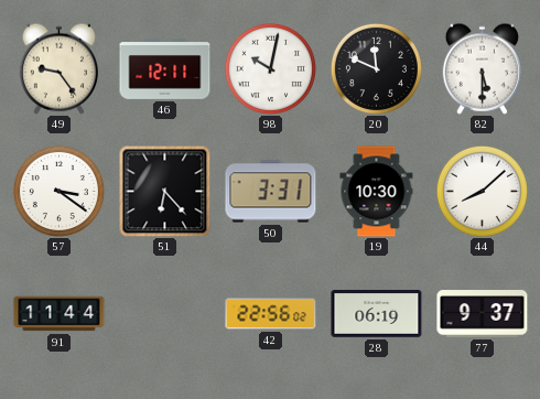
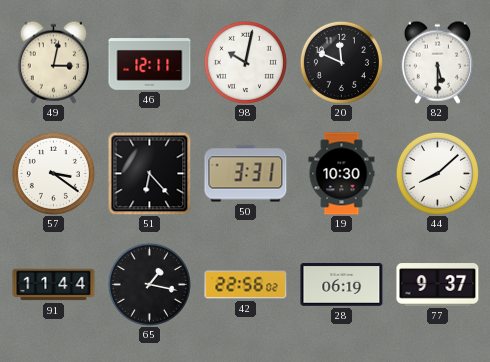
49: 9:24 -> 3:02 (53, 62)
65: none -> 1:17 (149, 284)
